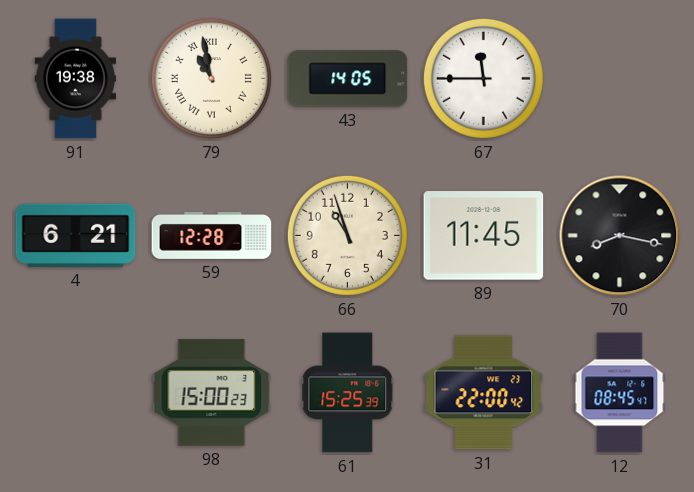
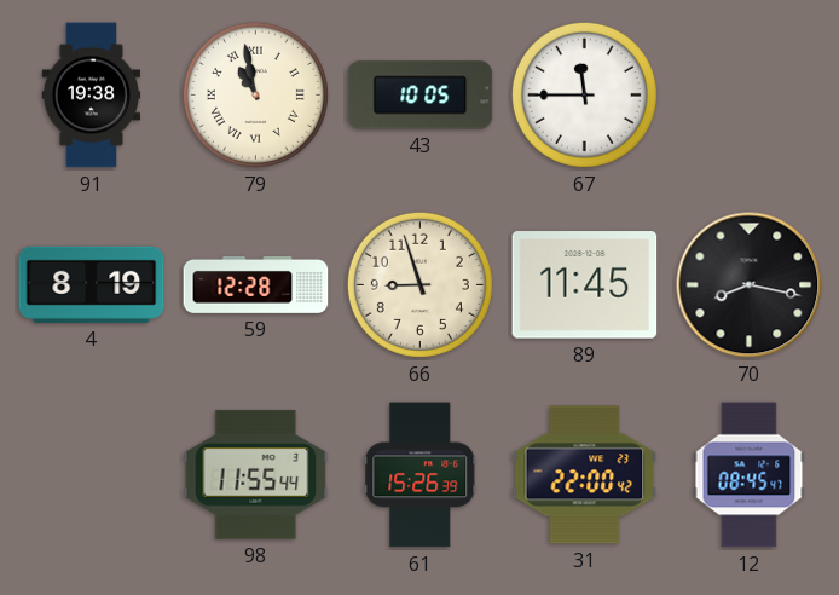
43: 14:05 -> 10:05 (421, 96)
4: 6:21 -> 8:19 (92, 284)
66: 10:57 -> 8:57 (419, 284)
98: 15:00 -> 11:55 (256, 475)
61: 15:25 -> 15:26 (421, 475)
